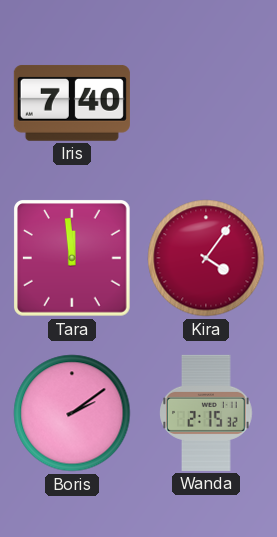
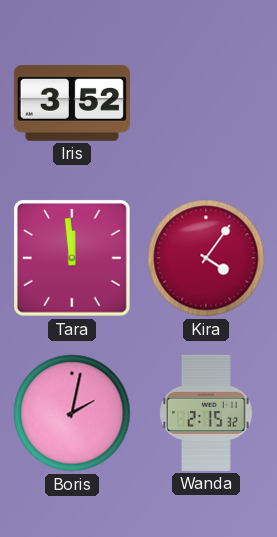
Iris: 7:40 -> 3:52 (72, 103)
Boris: 2:09 -> 2:02 (72, 413)
